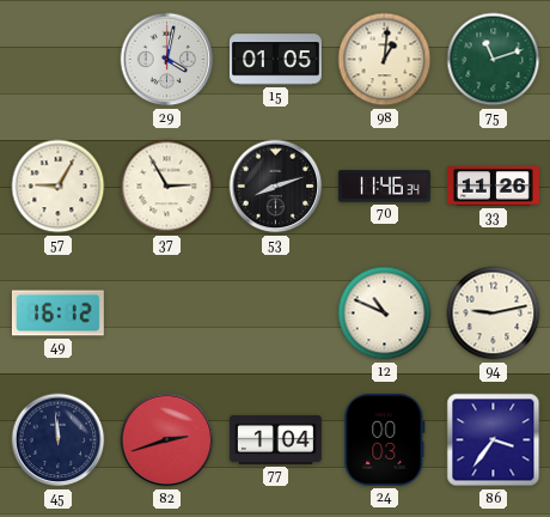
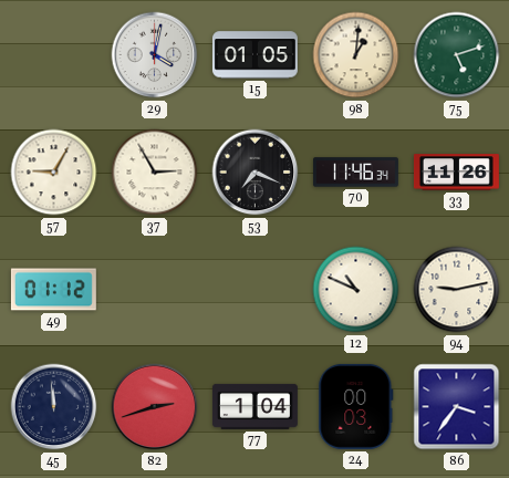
75: 11:12 -> 5:12 (457, 55)
53: 8:12 -> 7:19 (256, 173)
49: 16:12 -> 01:12 (53, 290)
